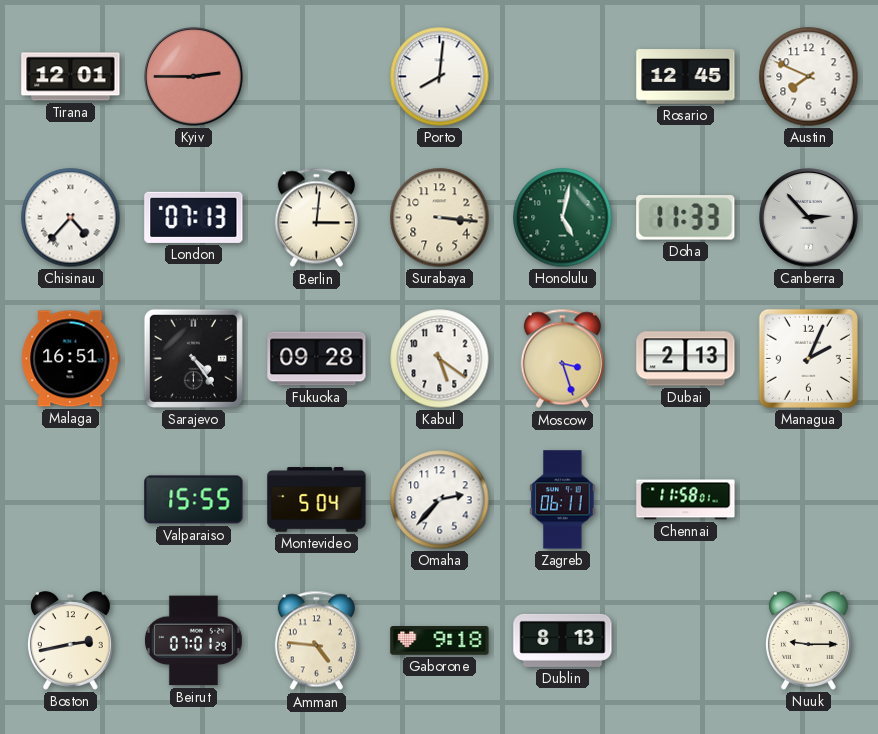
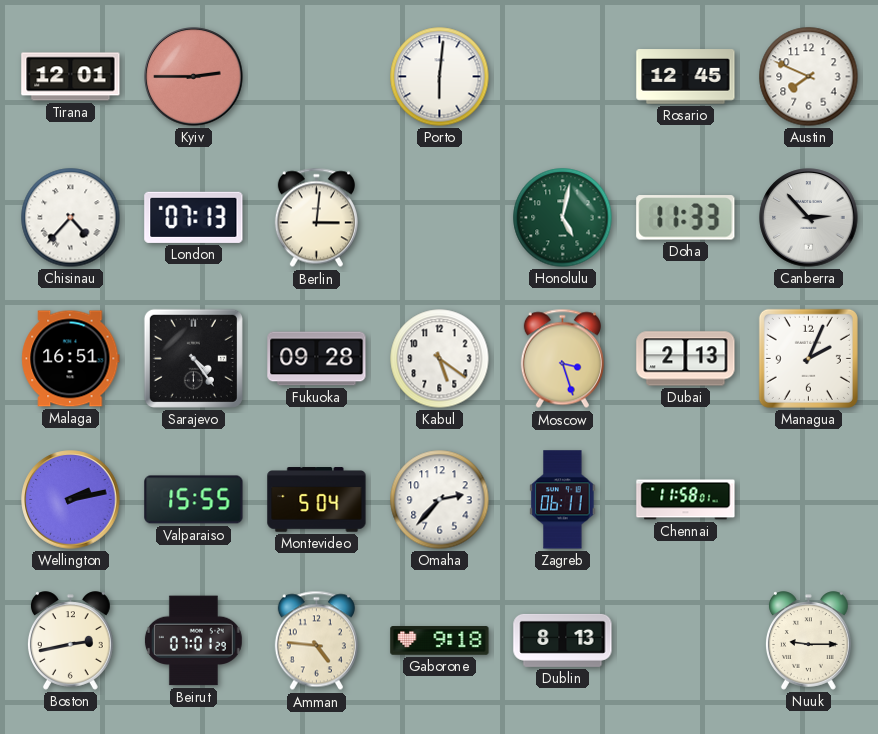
Porto: 8:01 -> 6:01 (440, 77)
Surabaya: 3:16 -> none (440, 218)
Wellington: none -> 2:13 (71, 500)
